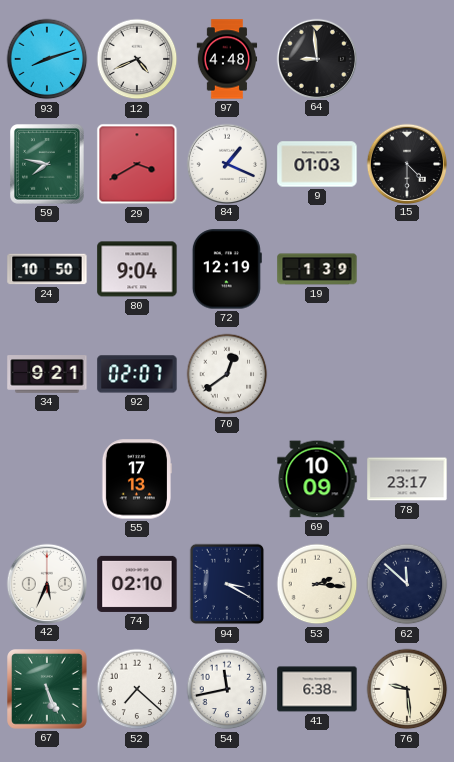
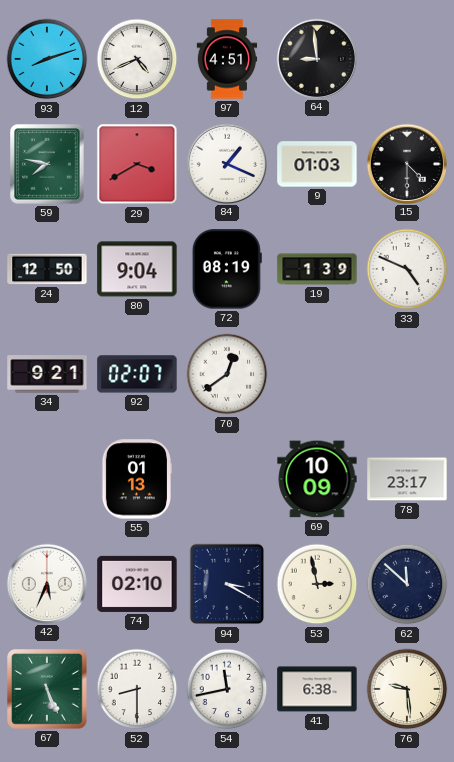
97: 4:48 -> 4:51 (227, 59)
24: 10:50 -> 12:50 (47, 269)
72: 12:19 -> 08:19 (227, 269)
33: none -> 4:49 (407, 269)
55: 17:13 -> 01:13 (136, 479)
53: 2:16 -> 2:58 (317, 584)
52: 7:22 -> 8:30 (137, 689)
